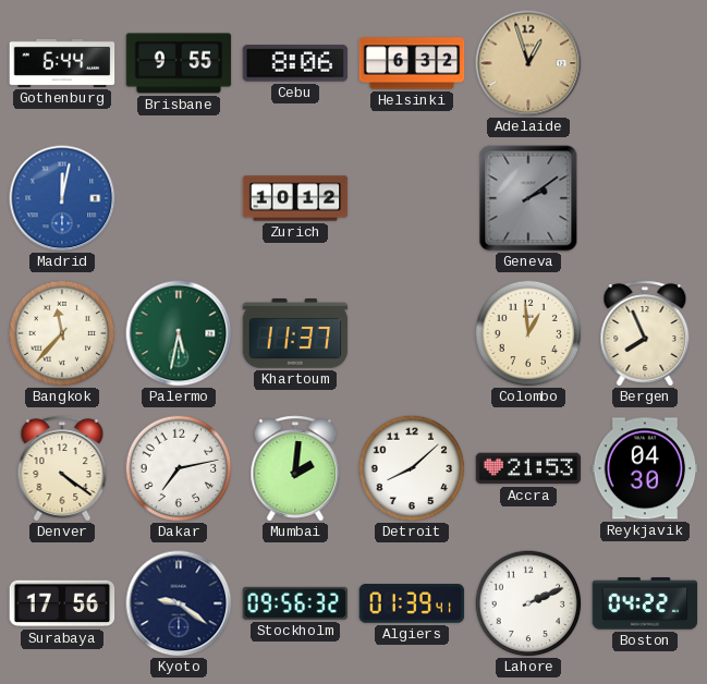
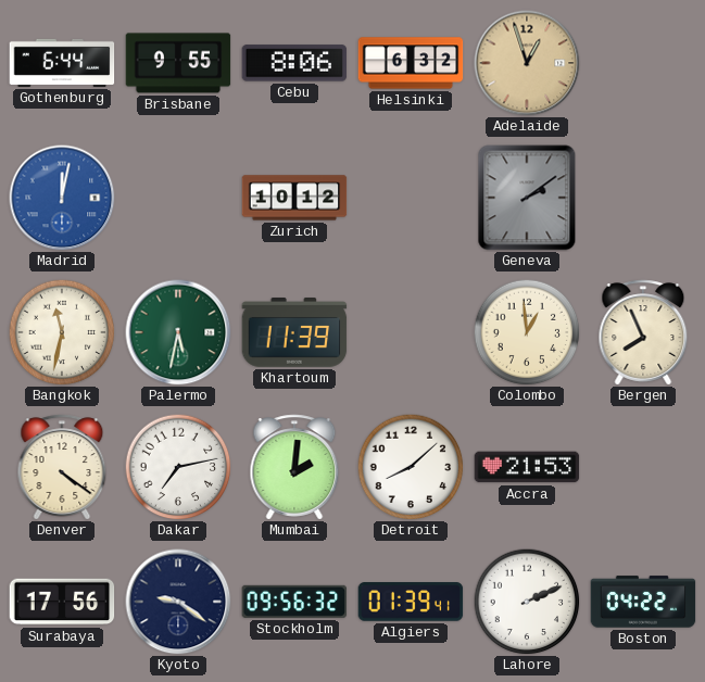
Bangkok: 11:37 -> 11:32 (62, 332)
Khartoum: 11:37 -> 11:39 (294, 332)
Reykjavik: 04:30 -> none (645, 468)
